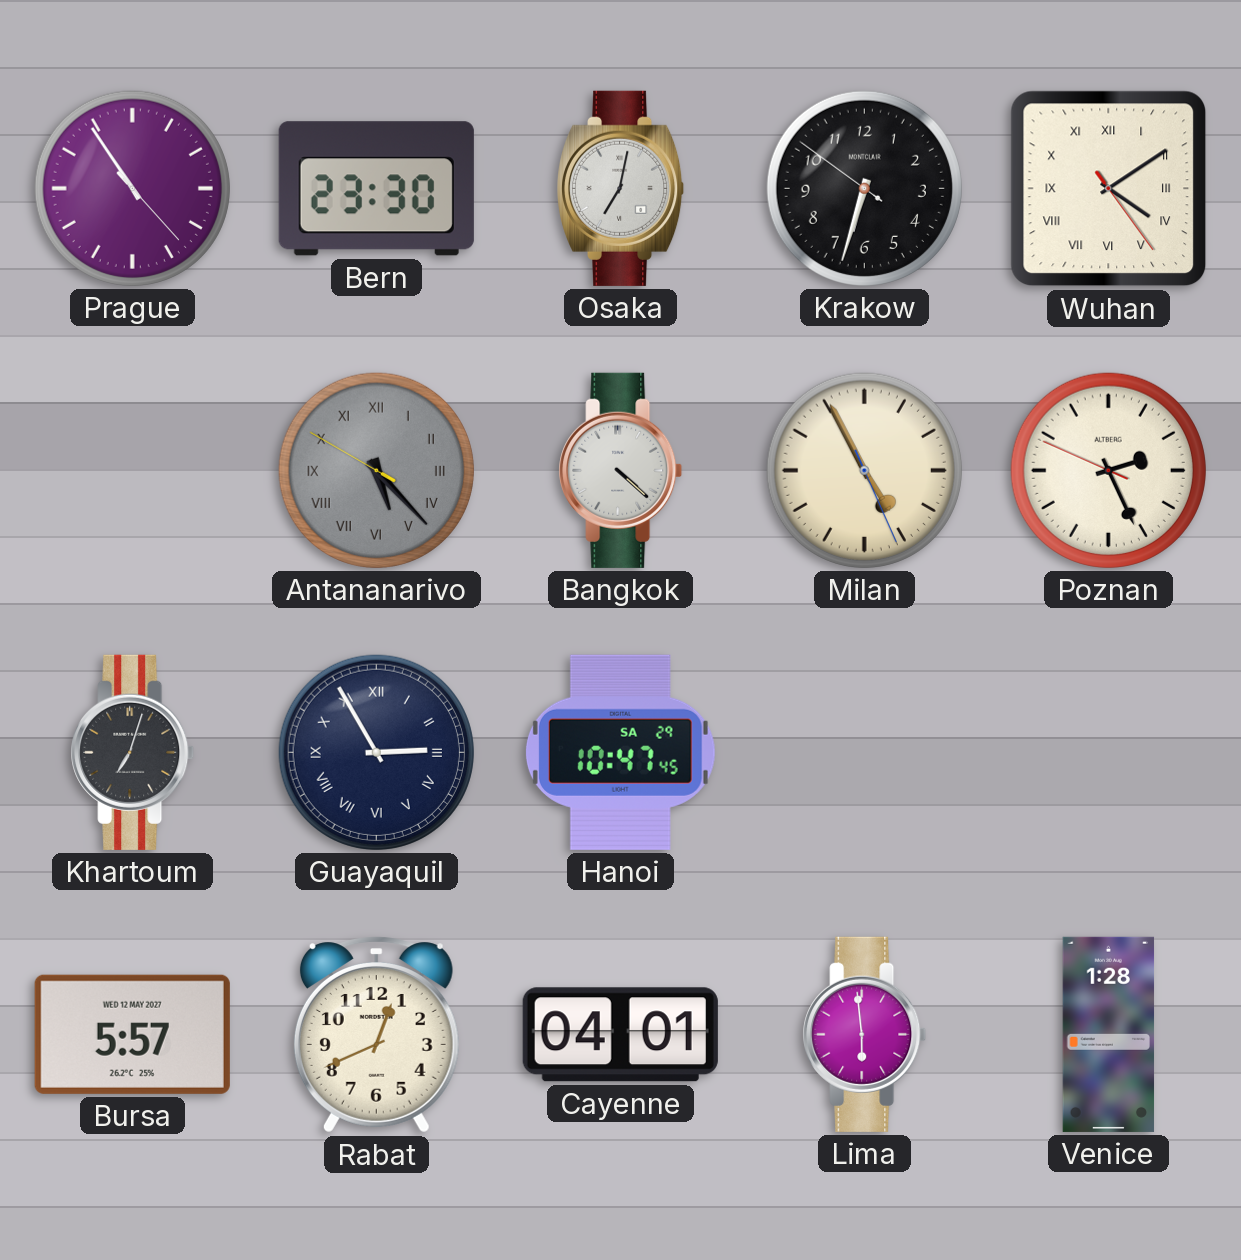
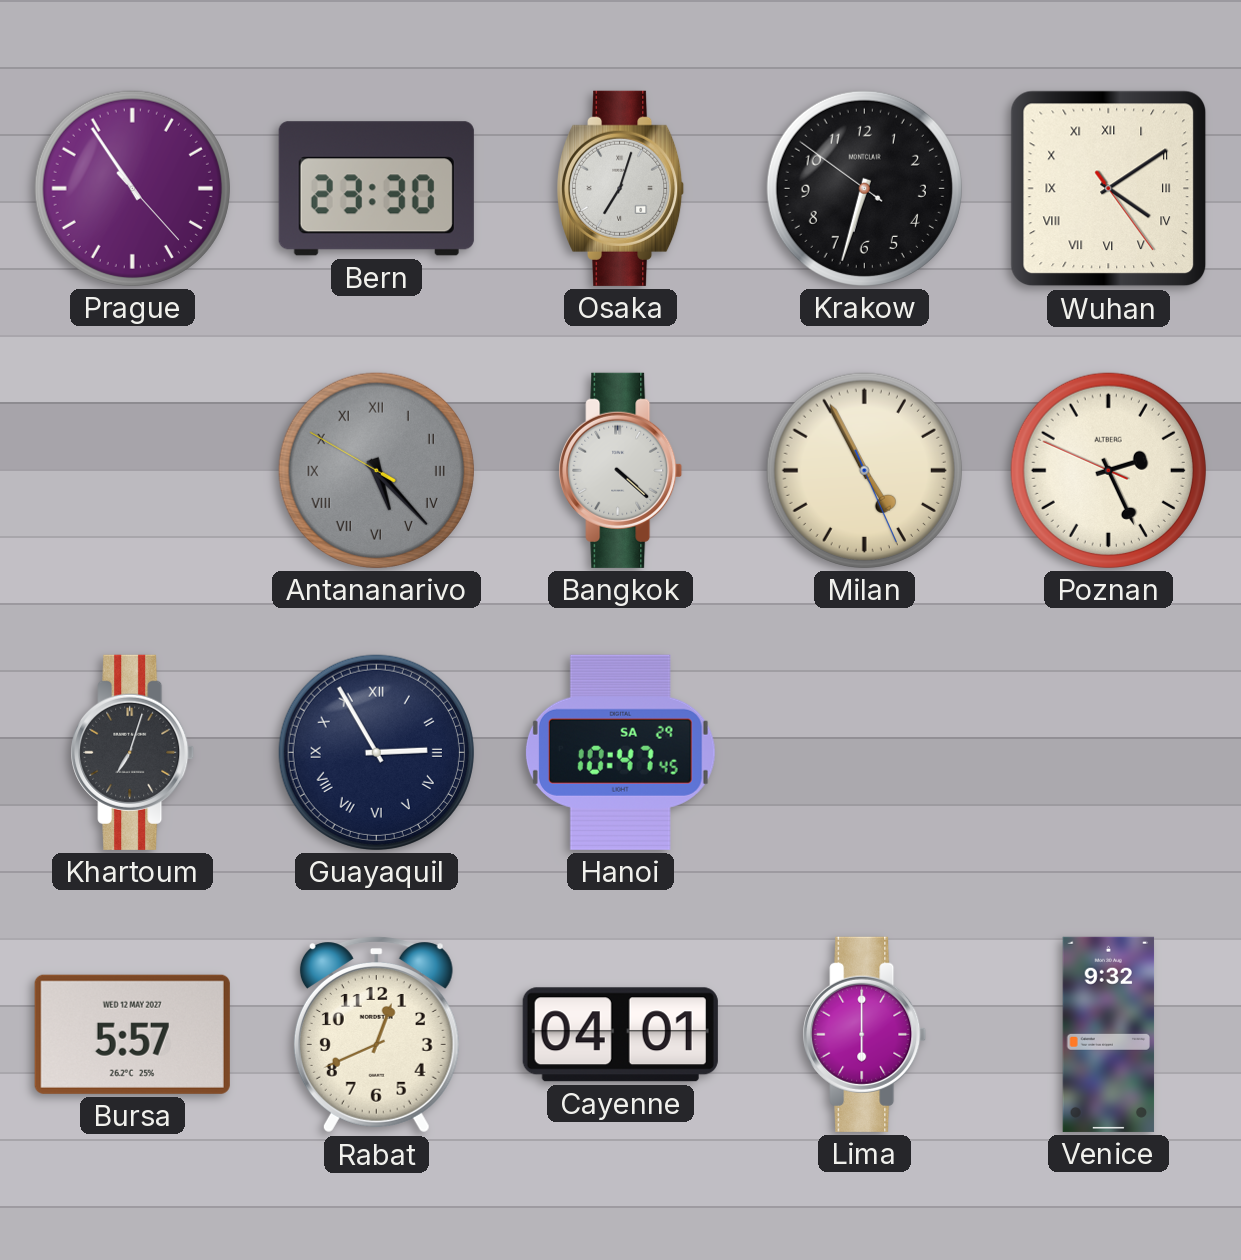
Osaka: 7:02 -> 7:03 (622, 188)
Lima: 5:59 -> 6:00 (865, 1034)
Venice: 1:28 -> 9:32 (1109, 1034)
